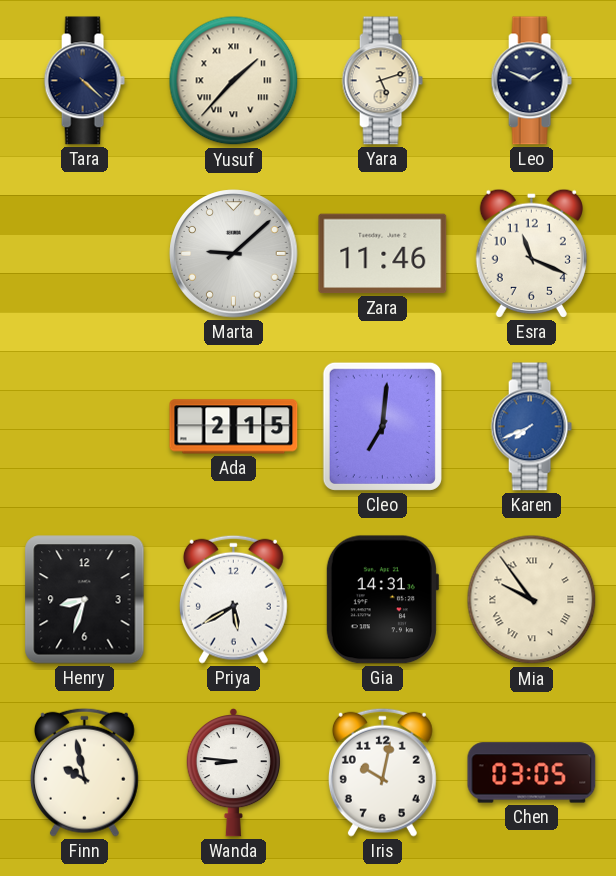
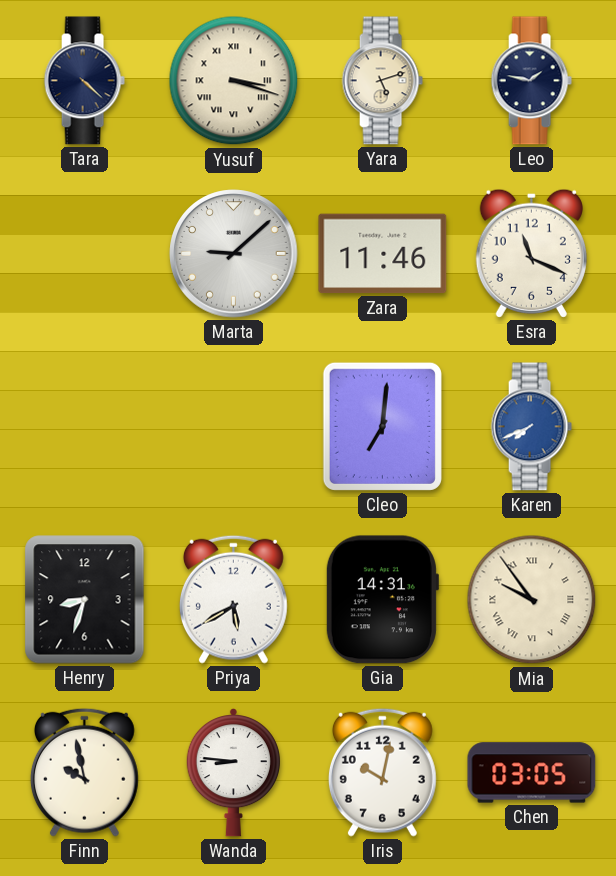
Yusuf: 1:37 -> 3:18 (234, 81)
Leo: 1:49 -> 1:47 (531, 81)
Ada: 2:15 -> none (234, 427)
